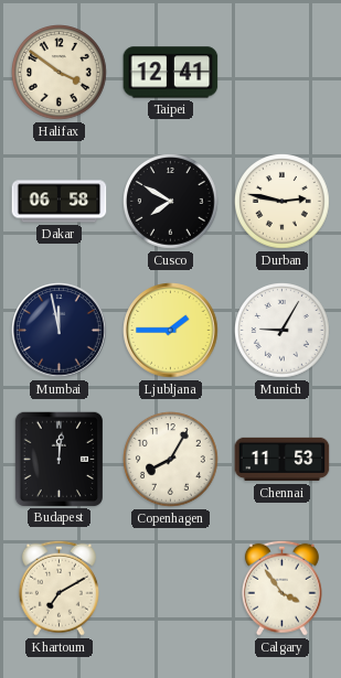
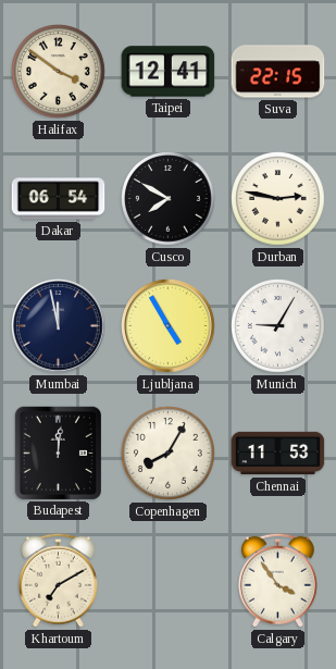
Suva: none -> 22:15 (278, 72)
Dakar: 06:58 -> 06:54 (59, 199)
Ljubljana: 1:45 -> 4:55 (169, 326)
